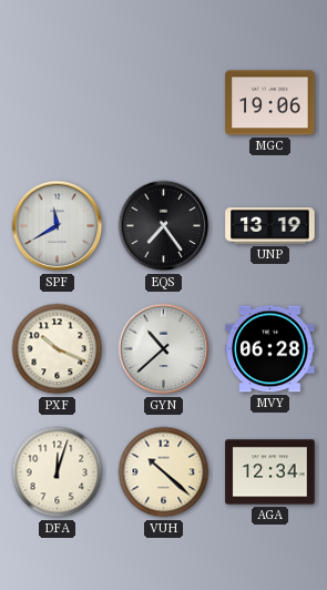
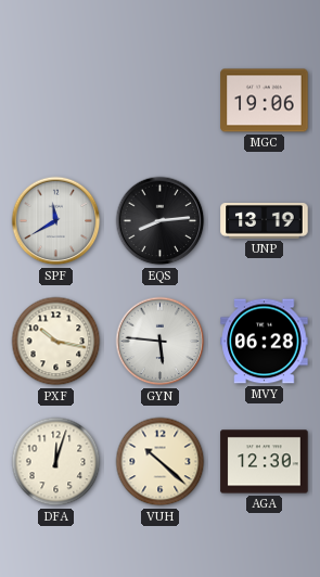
EQS: 7:24 -> 8:14 (161, 221)
PXF: 10:19 -> 10:17 (56, 342)
GYN: 10:38 -> 5:46 (161, 342)
AGA: 12:34 -> 12:30 (265, 462)
